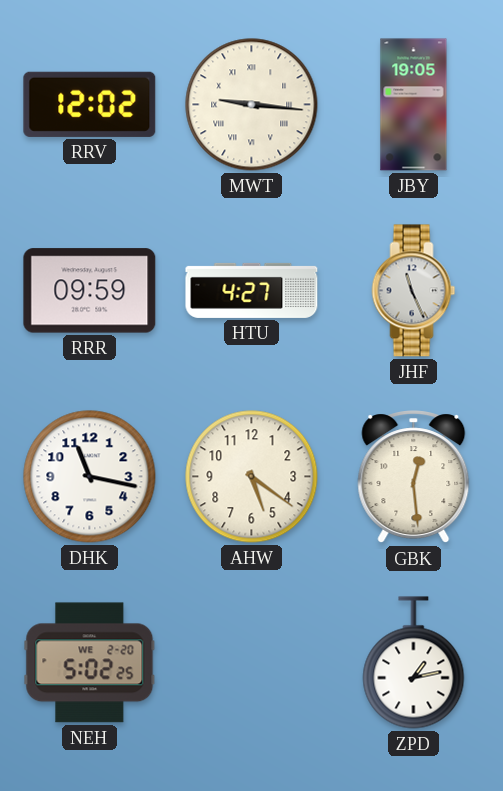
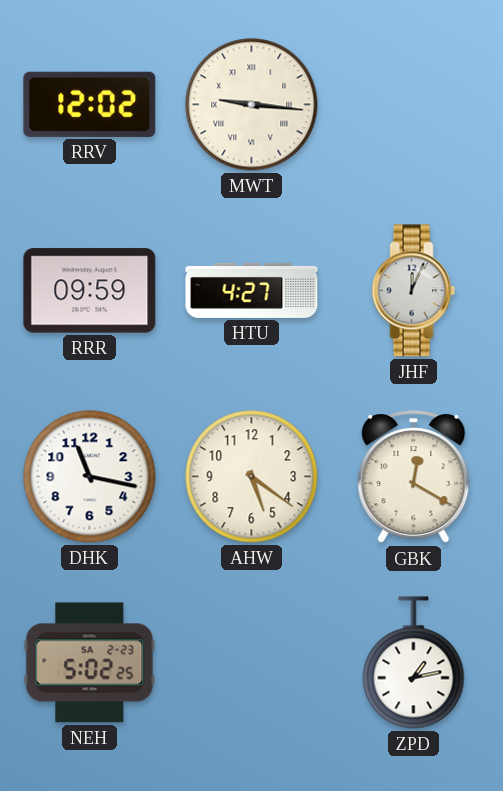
JBY: 19:05 -> none (414, 105)
JHF: 11:26 -> 12:04 (414, 291)
GBK: 12:29 -> 12:20 (414, 477)
NEH date: WE 2-20 -> SA 2-23 (90, 663)
